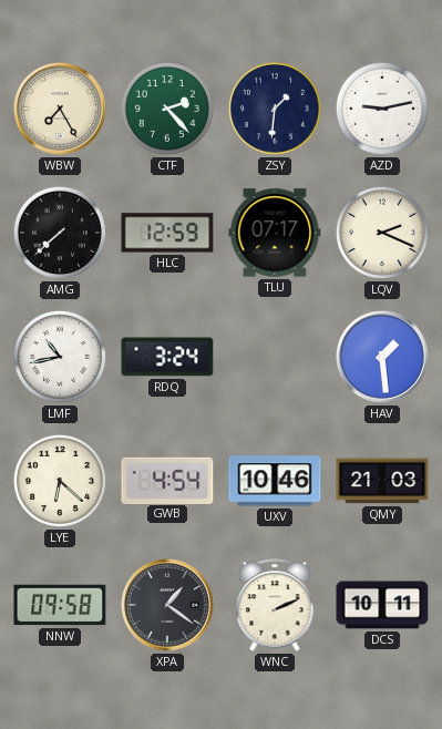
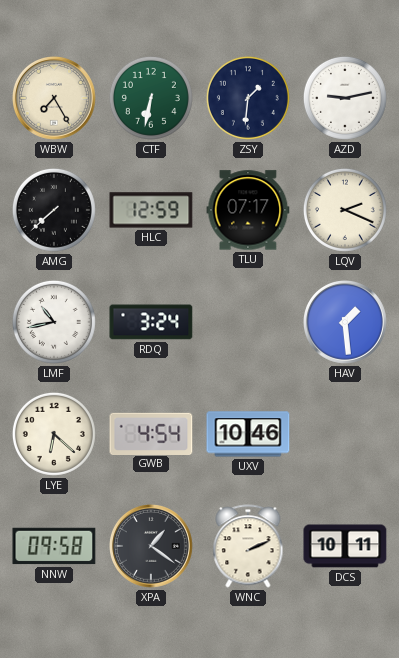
CTF: 2:23 -> 6:32 (151, 98)
QMY: 21:03 -> none (382, 481)
